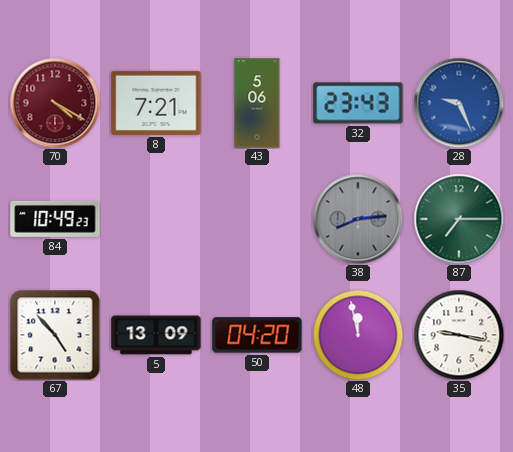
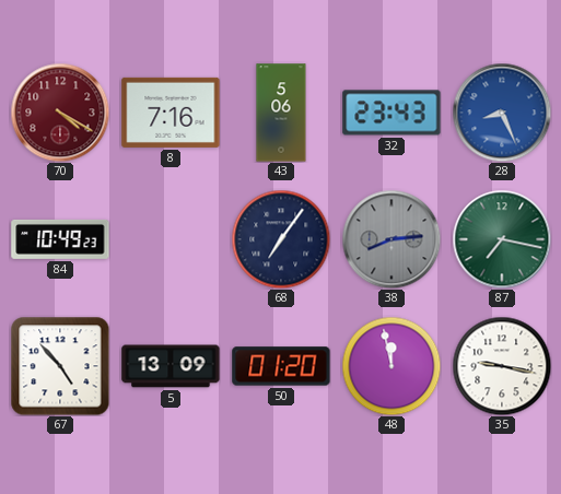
8: 7:21 -> 7:16 (171, 113)
28: 9:26 -> 8:26 (502, 113)
68: none -> 7:06 (281, 239)
87: 7:15 -> 7:17 (502, 239)
50: 04:20 -> 01:20 (281, 366)
